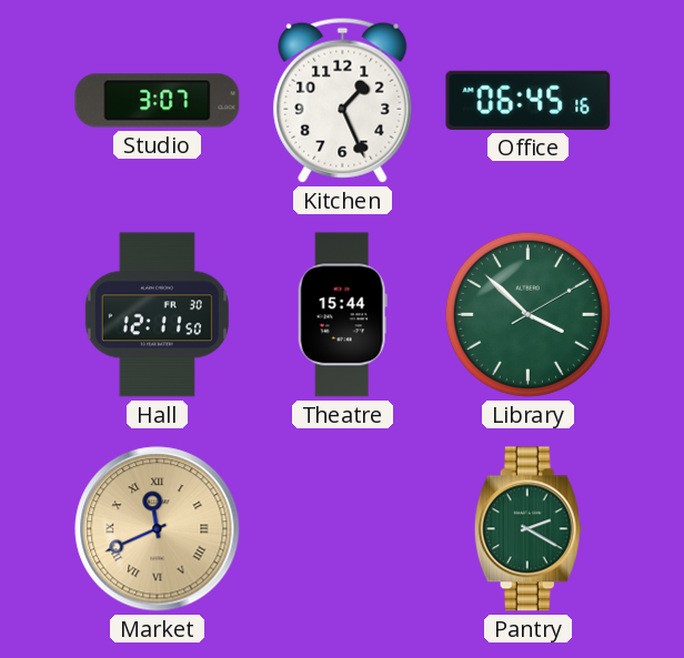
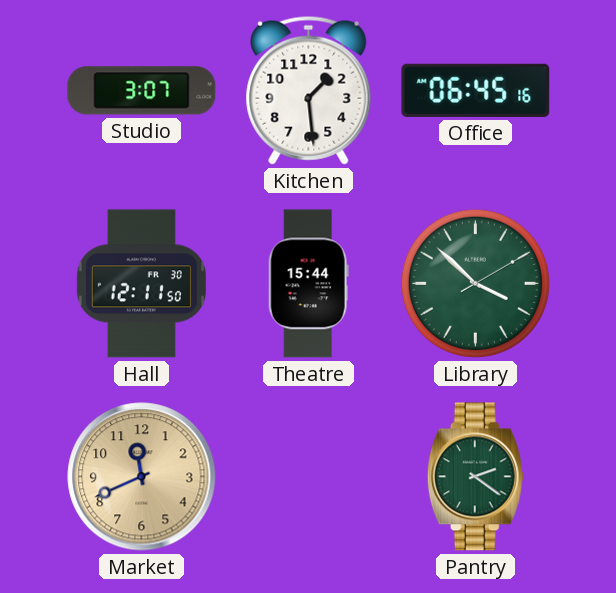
Kitchen: 1:26 -> 1:29 (309, 90)
Market numerals: Roman -> Arabic (142, 477)
Pantry: 2:20 -> 2:21 (475, 477)
